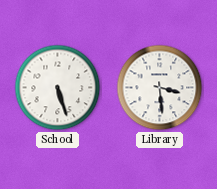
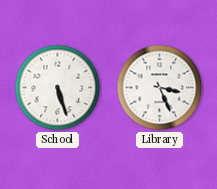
Library: 3:29 -> 3:26 (160, 88)
